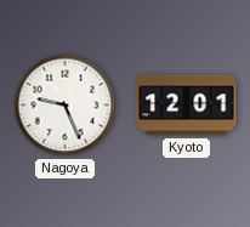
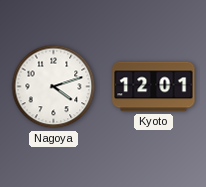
Nagoya: 9:26 -> 4:12 (54, 87)
